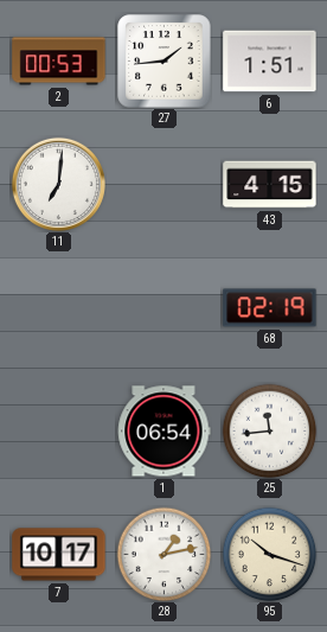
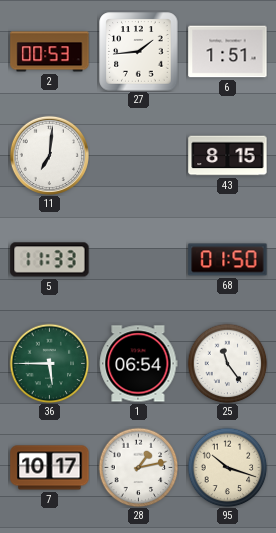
43: 4:15 -> 8:15 (228, 156)
5: none -> 11:33 (50, 260)
68: 02:19 -> 01:50 (228, 260)
36: none -> 5:45 (49, 363)
25: 11:44 -> 11:24 (227, 363)
